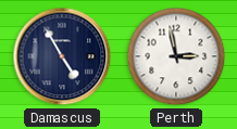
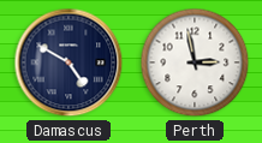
Damascus: 4:55 -> 4:50 (69, 62)
